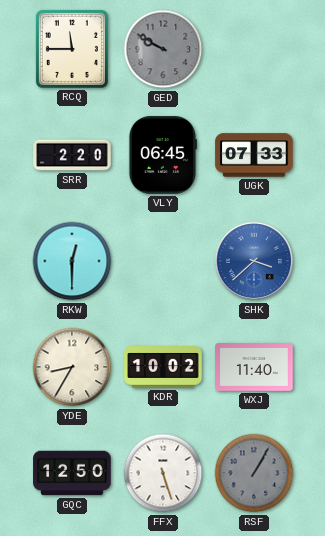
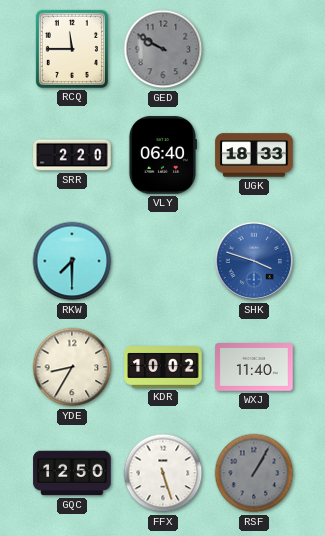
VLY: 06:45 -> 06:40 (162, 155)
UGK: 07:33 -> 18:33 (254, 155)
RKW: 12:30 -> 7:30 (72, 261)
SHK: 3:38 -> 3:48 (254, 261)
